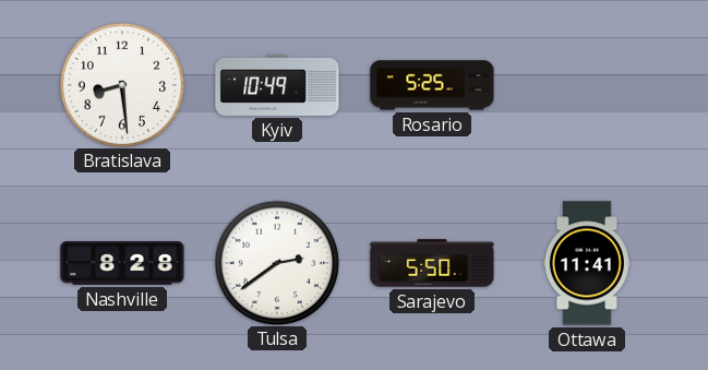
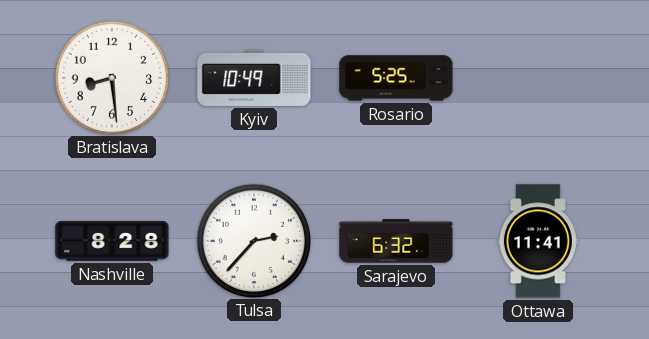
Tulsa: 2:39 -> 2:37 (253, 240)
Sarajevo: 5:50 -> 6:32 (396, 241)
